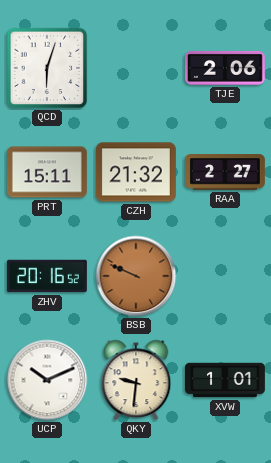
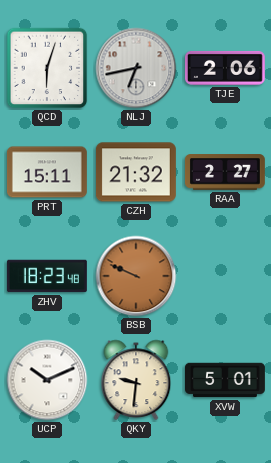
NLJ: none -> 6:43 (136, 68)
ZHV: 20:16 -> 18:23 (47, 276)
XVW: 1:01 -> 5:01 (226, 380)
